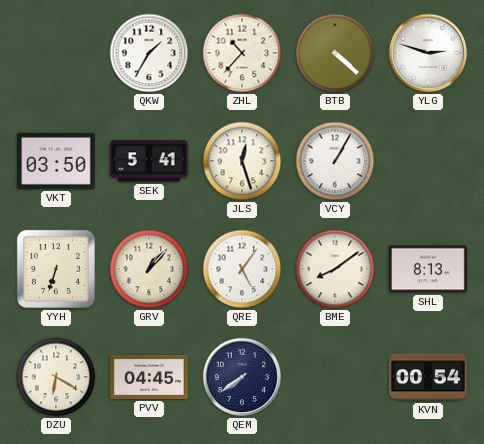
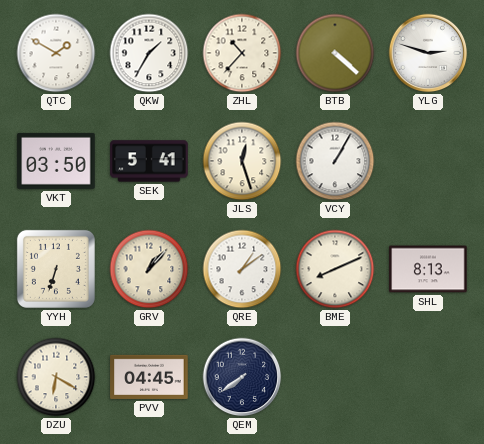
QTC: none -> 1:50 (56, 53)
QRE: 5:06 -> 1:09 (242, 269)
BME: 8:09 -> 8:11 (335, 269)
KVN: 00:54 -> none (428, 377)
